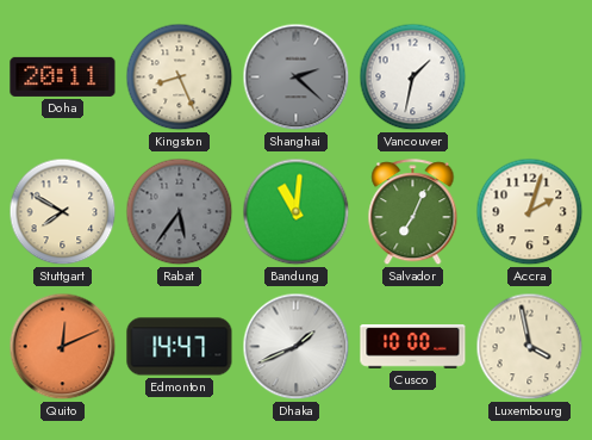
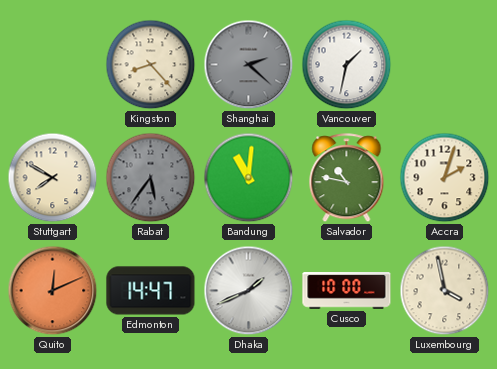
Doha: 20:11 -> none (63, 76)
Kingston: 8:26 -> 8:23 (151, 65)
Salvador: 7:04 -> 10:47 (347, 178)
